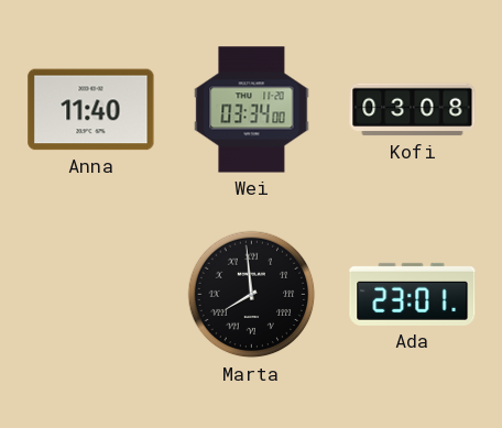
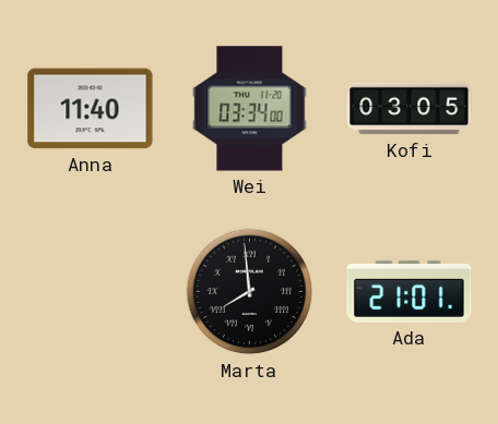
Kofi: 03:08 -> 03:05 (410, 109)
Ada: 23:01 -> 21:01 (410, 291)
